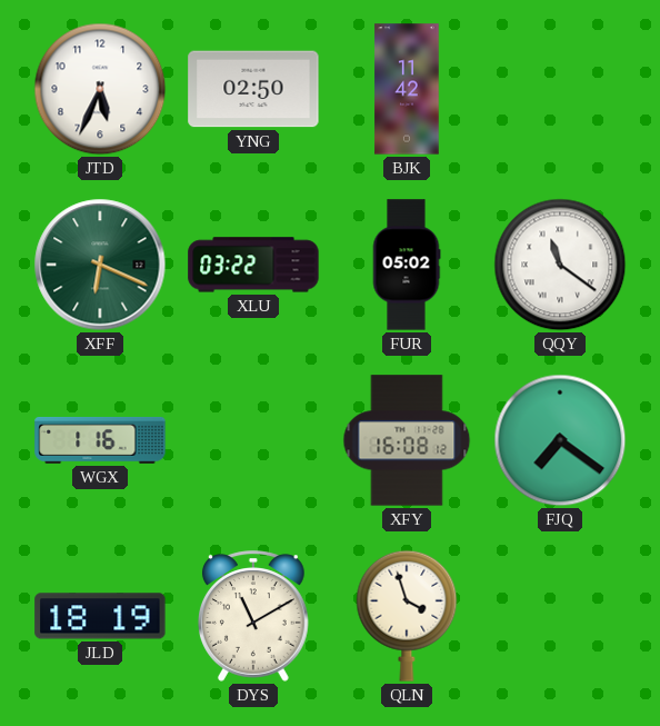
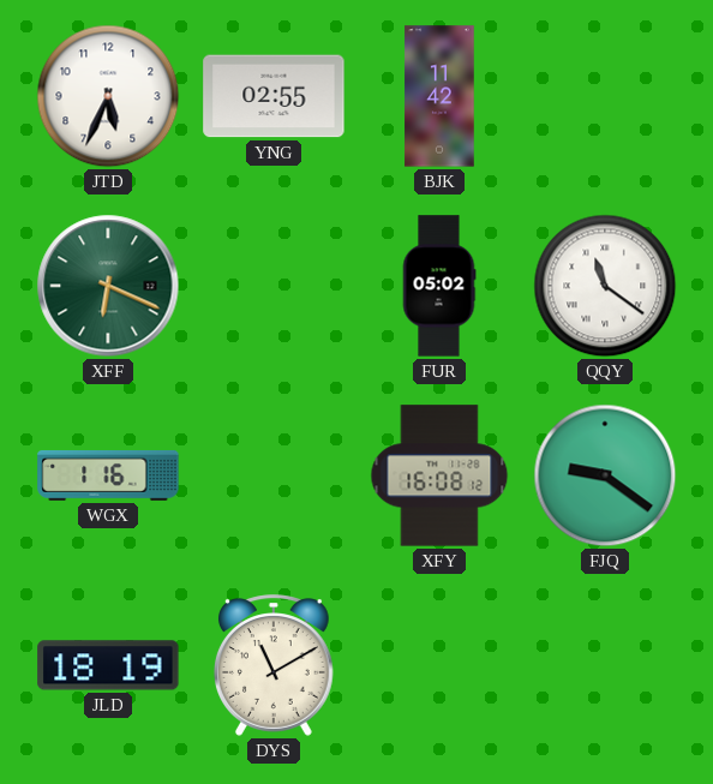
YNG: 02:50 -> 02:55 (274, 96)
XLU: 03:22 -> none (253, 265)
FJQ: 7:21 -> 9:21 (605, 475)
QLN: 3:57 -> none (407, 616)
